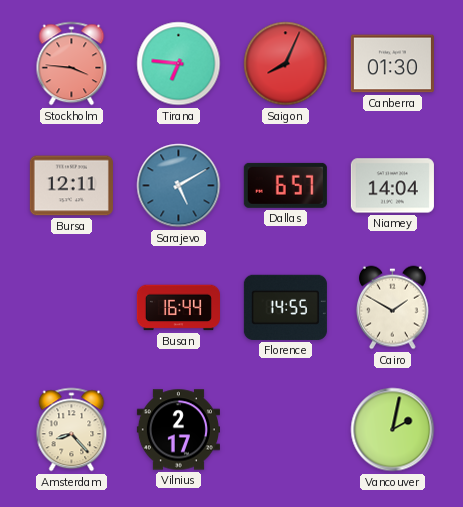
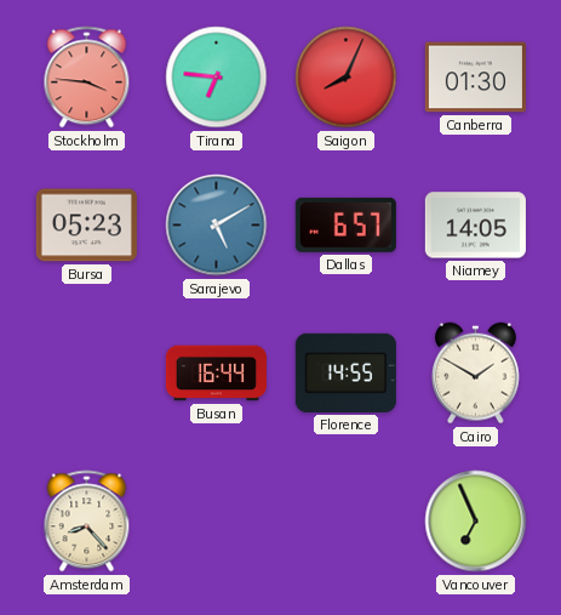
Bursa: 12:11 -> 05:23 (86, 226)
Niamey: 14:04 -> 14:05 (475, 226)
Vilnius: 2:17 -> none (178, 430)
Vancouver: 2:02 -> 6:56 (476, 522)
